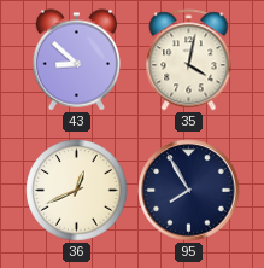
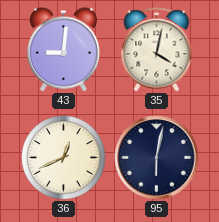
43: 8:52 -> 9:01 (63, 50)
95: 7:55 -> 6:02 (157, 158)
